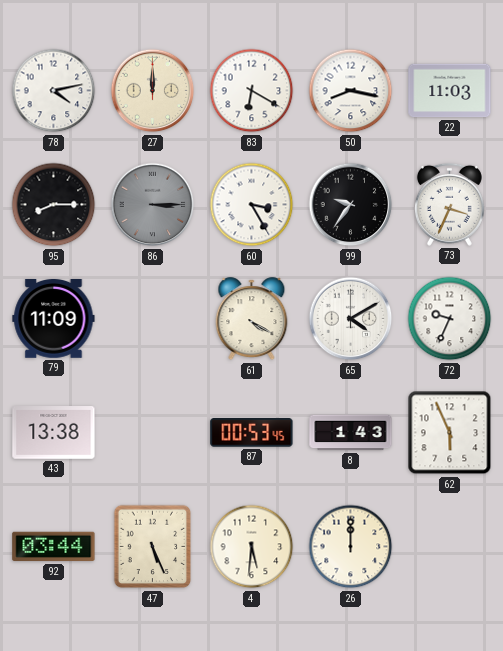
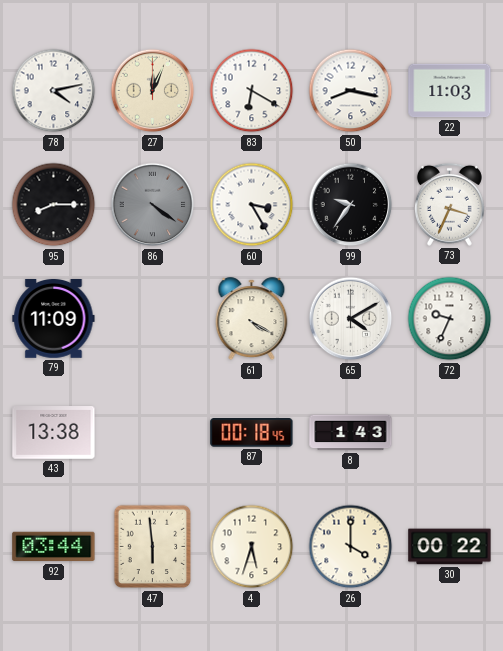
27: 12:00 -> 12:04 (153, 91)
86: 3:15 -> 4:21 (153, 205)
87: 00:53 -> 00:18 (252, 433)
62: 5:56 -> none (450, 433)
47: 5:26 -> 5:59 (153, 547)
4: 5:31 -> 5:33 (252, 547)
26: 12:00 -> 4:00 (351, 547)
30: none -> 00:22 (450, 547)
